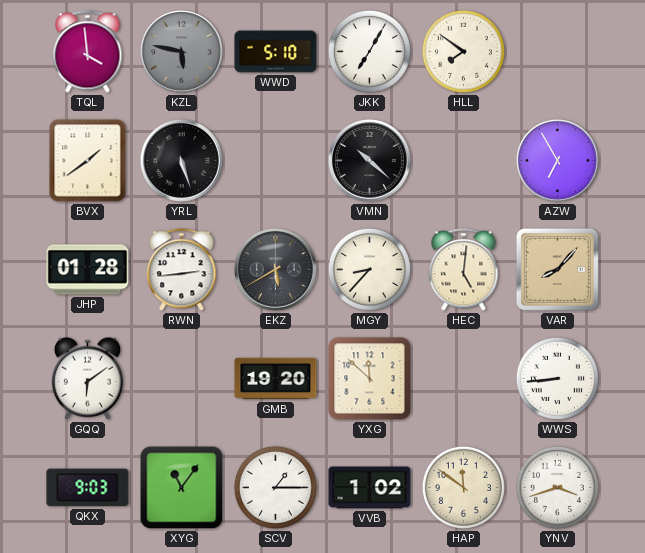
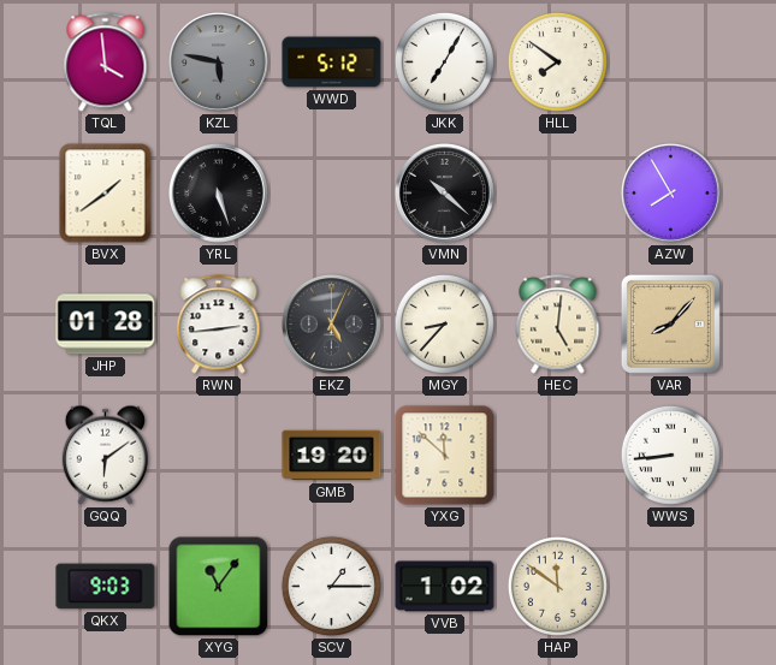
WWD: 5:10 -> 5:12 (332, 63)
AZW: 6:55 -> 7:55 (670, 192)
EKZ: 5:40 -> 5:04 (331, 323)
YNV: 3:42 -> none (557, 487)
